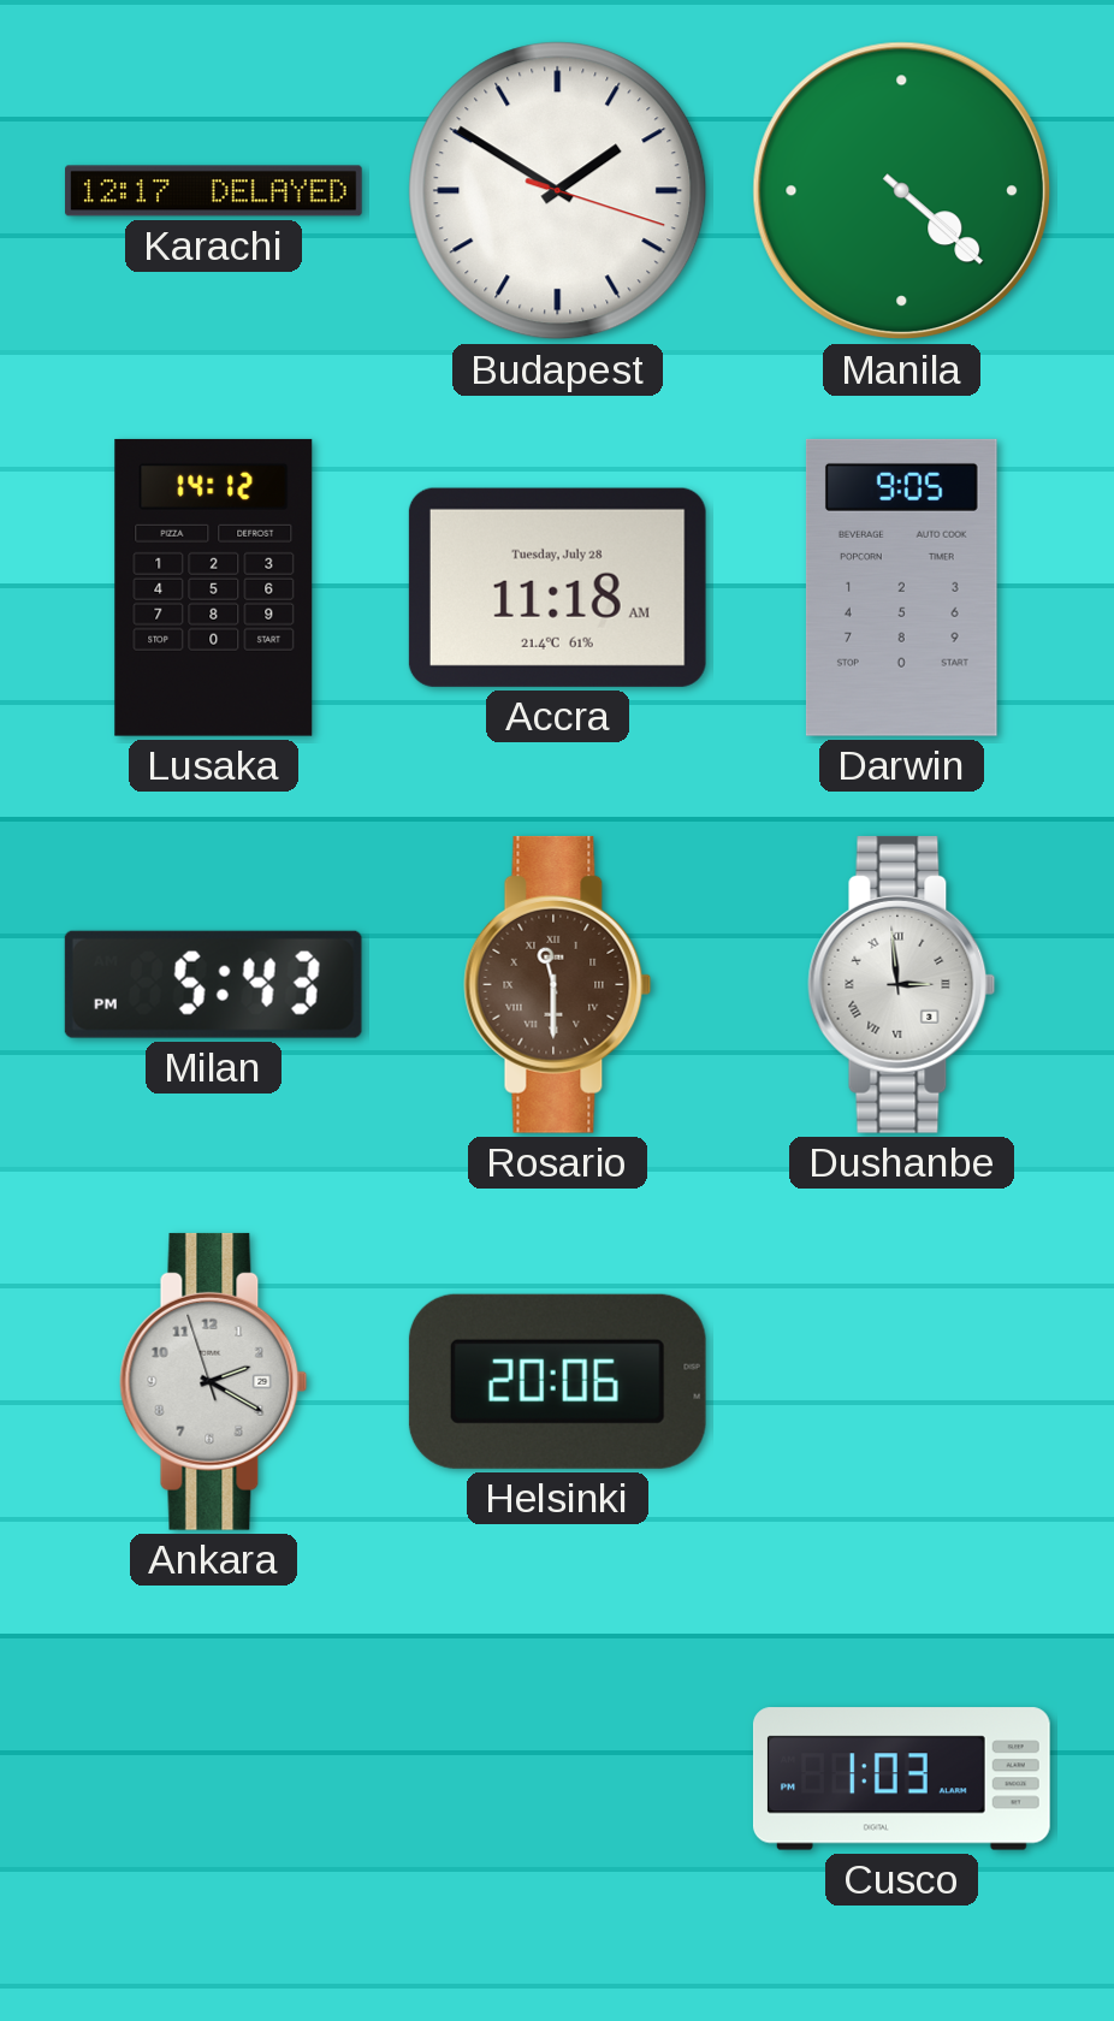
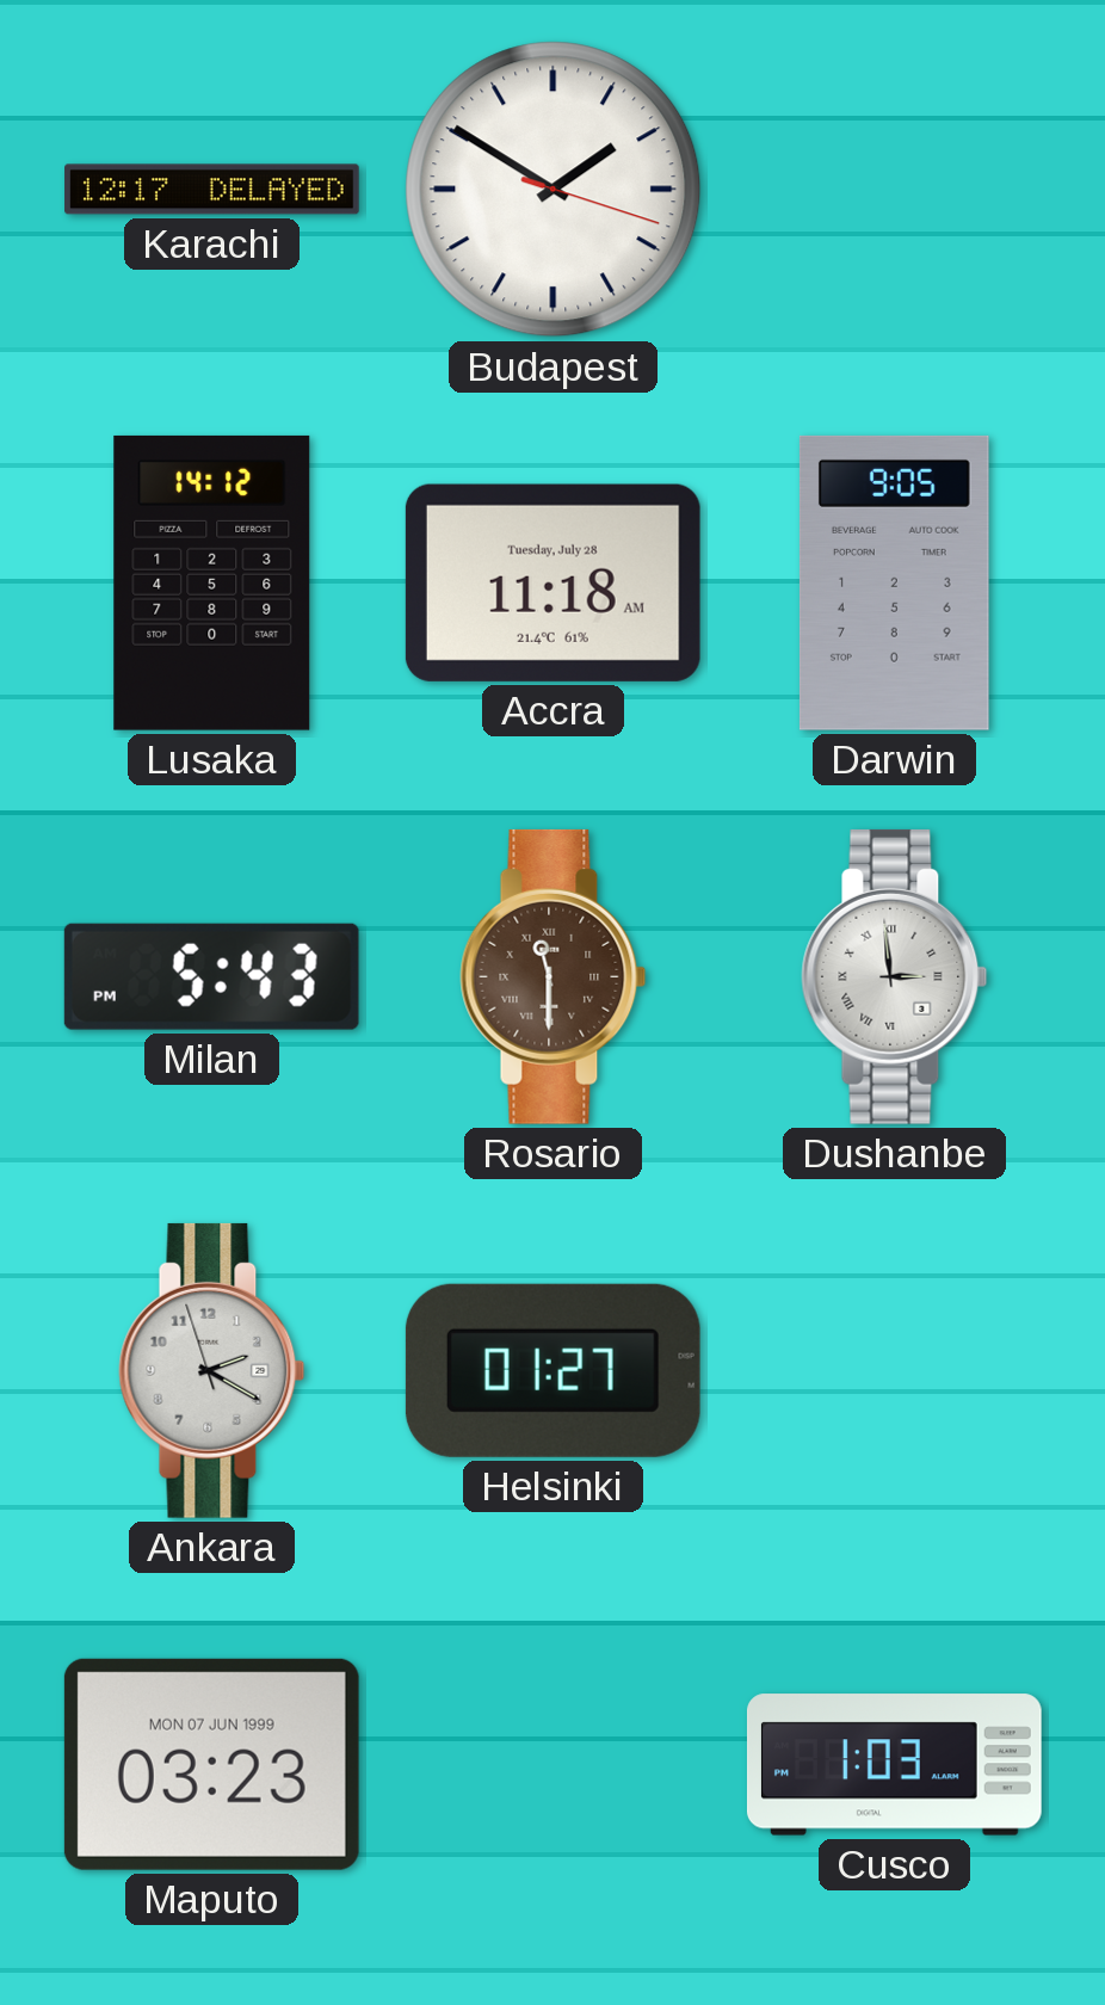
Manila: 4:22 -> none (902, 191)
Helsinki: 20:06 -> 01:27 (552, 1370)
Maputo: none -> 03:23 (211, 1764)
